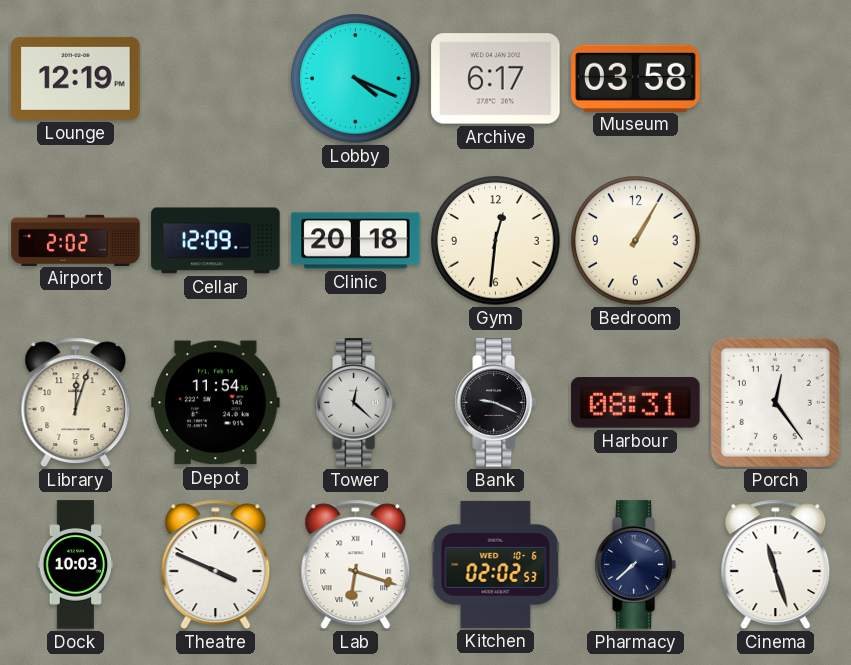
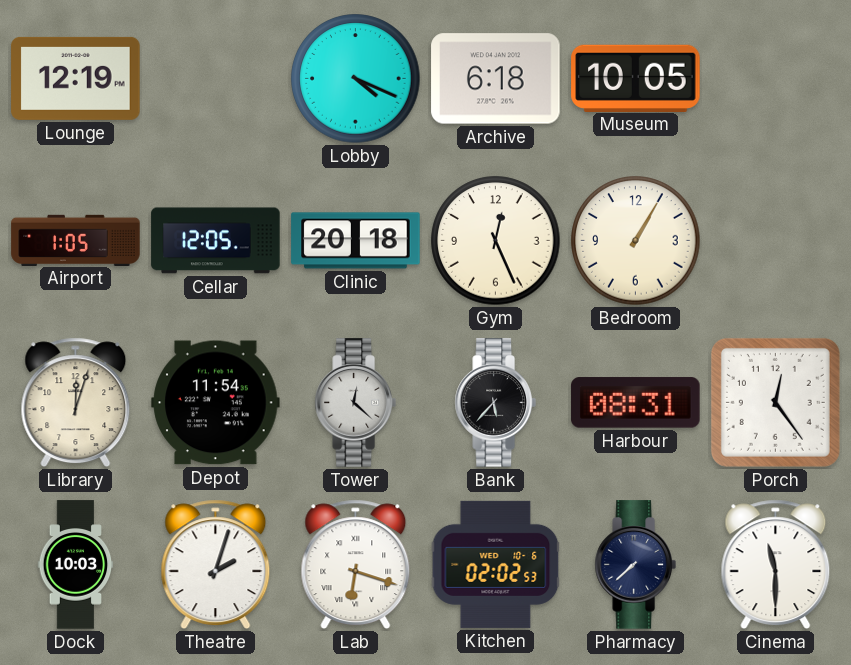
Archive: 6:17 -> 6:18 (496, 79)
Museum: 03:58 -> 10:05 (636, 78)
Airport: 2:02 -> 1:05 (76, 240)
Cellar: 12:09 -> 12:05 (216, 241)
Gym: 12:31 -> 12:26 (496, 241)
Bank: 9:19 -> 5:37 (495, 403)
Theatre: 3:49 -> 2:03 (216, 565)
Cinema: 11:27 -> 11:30 (776, 565)
